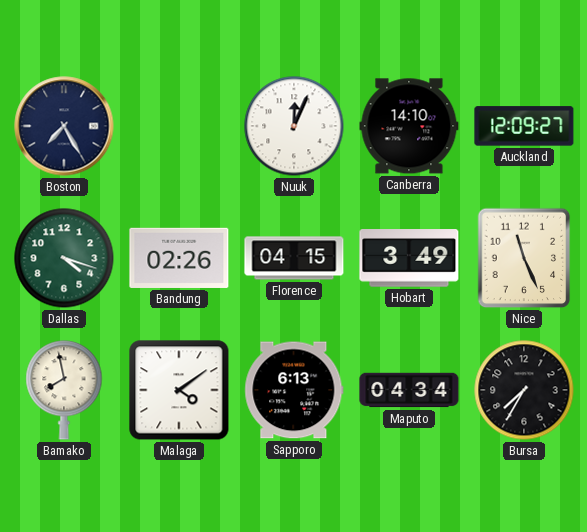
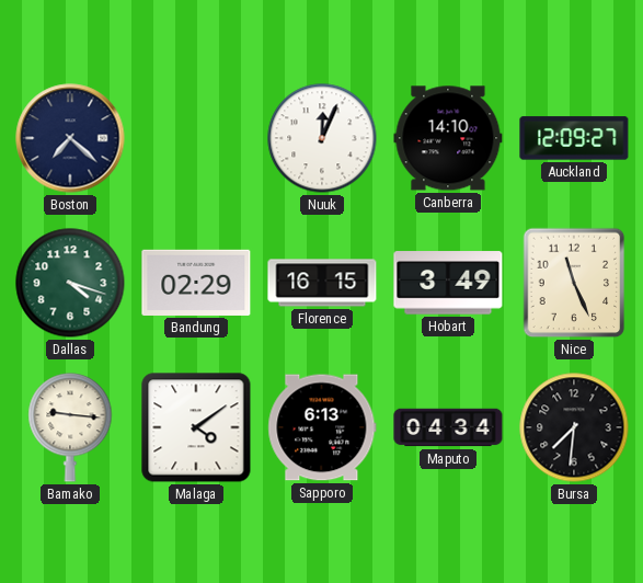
Boston: 7:25 -> 7:22 (70, 138)
Bandung: 02:26 -> 02:29 (196, 283)
Florence: 04:15 -> 16:15 (322, 283)
Bamako: 7:58 -> 9:16 (70, 427)
Bursa: 7:35 -> 7:31 (574, 427)
